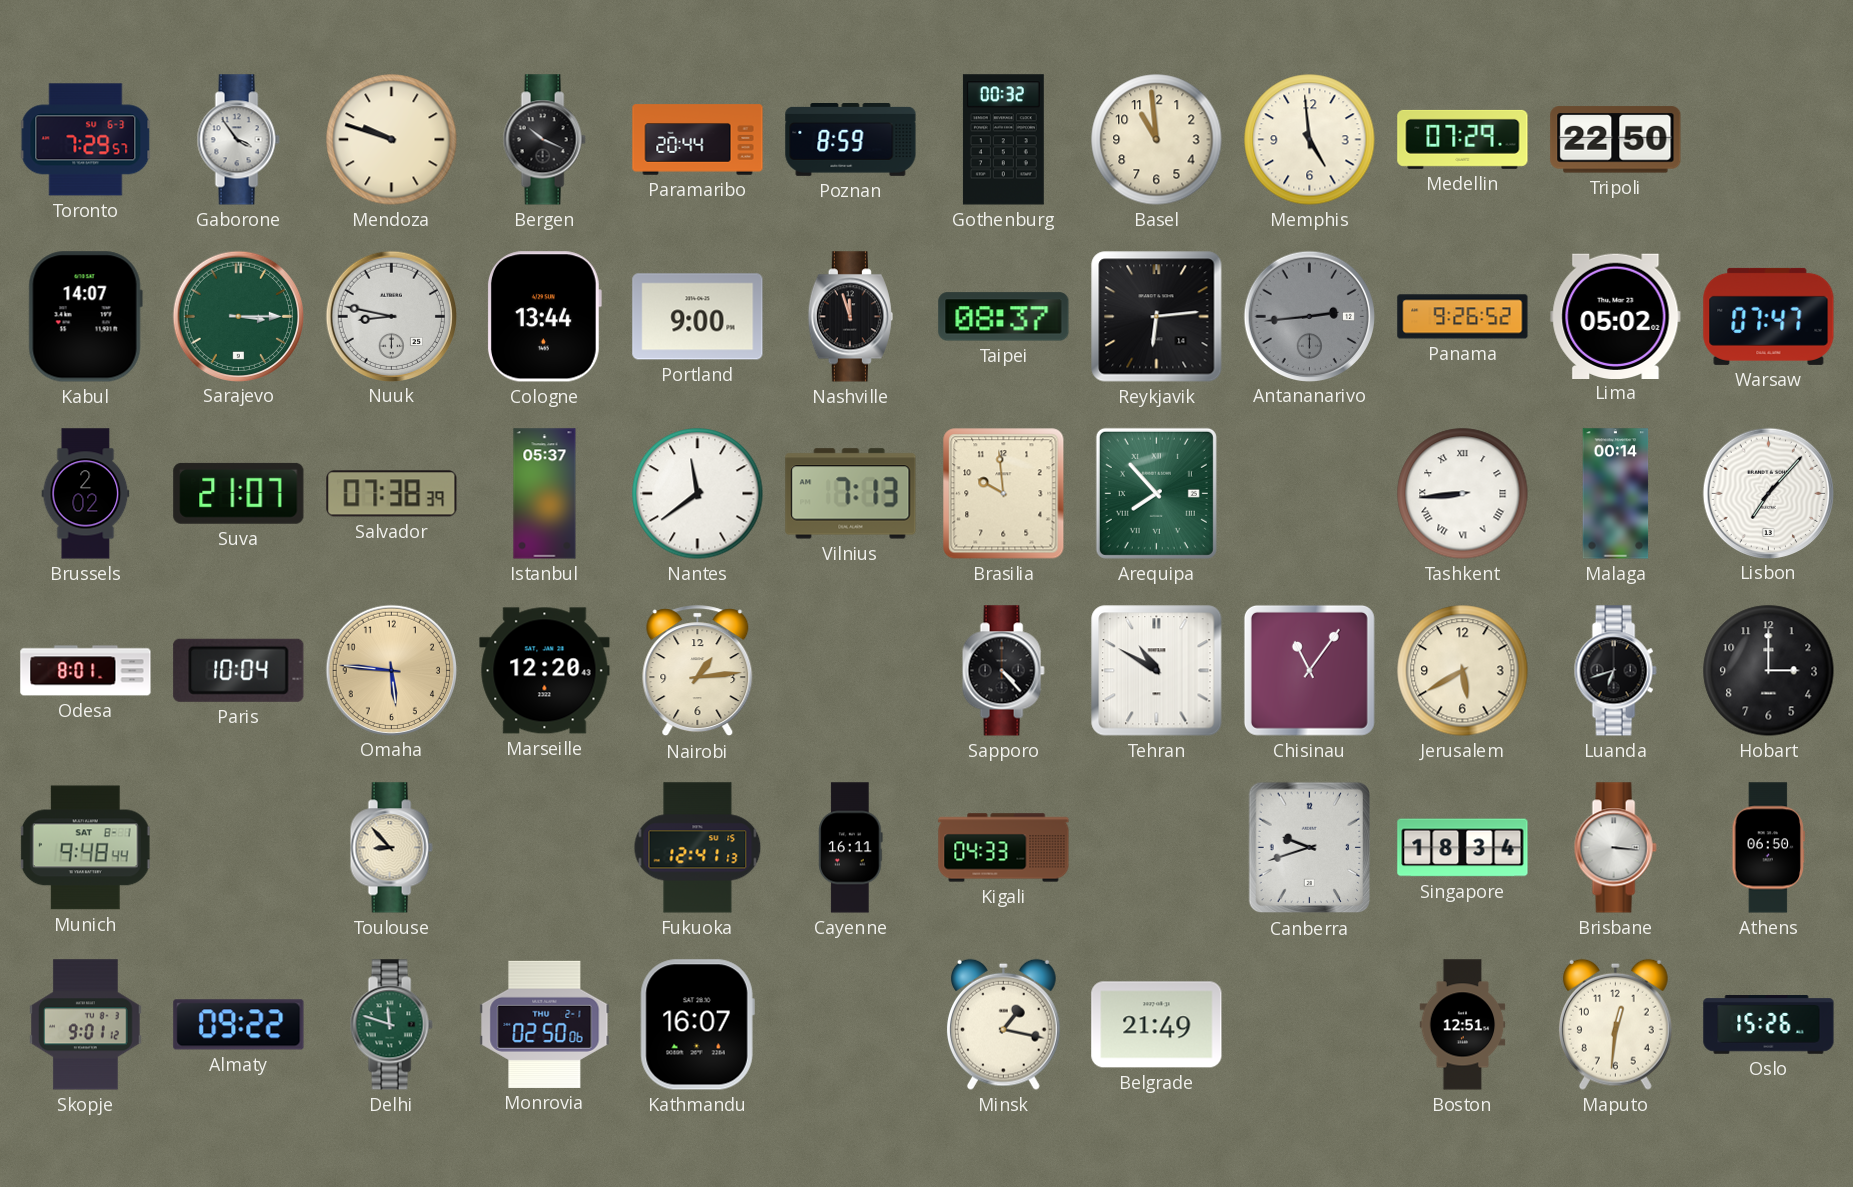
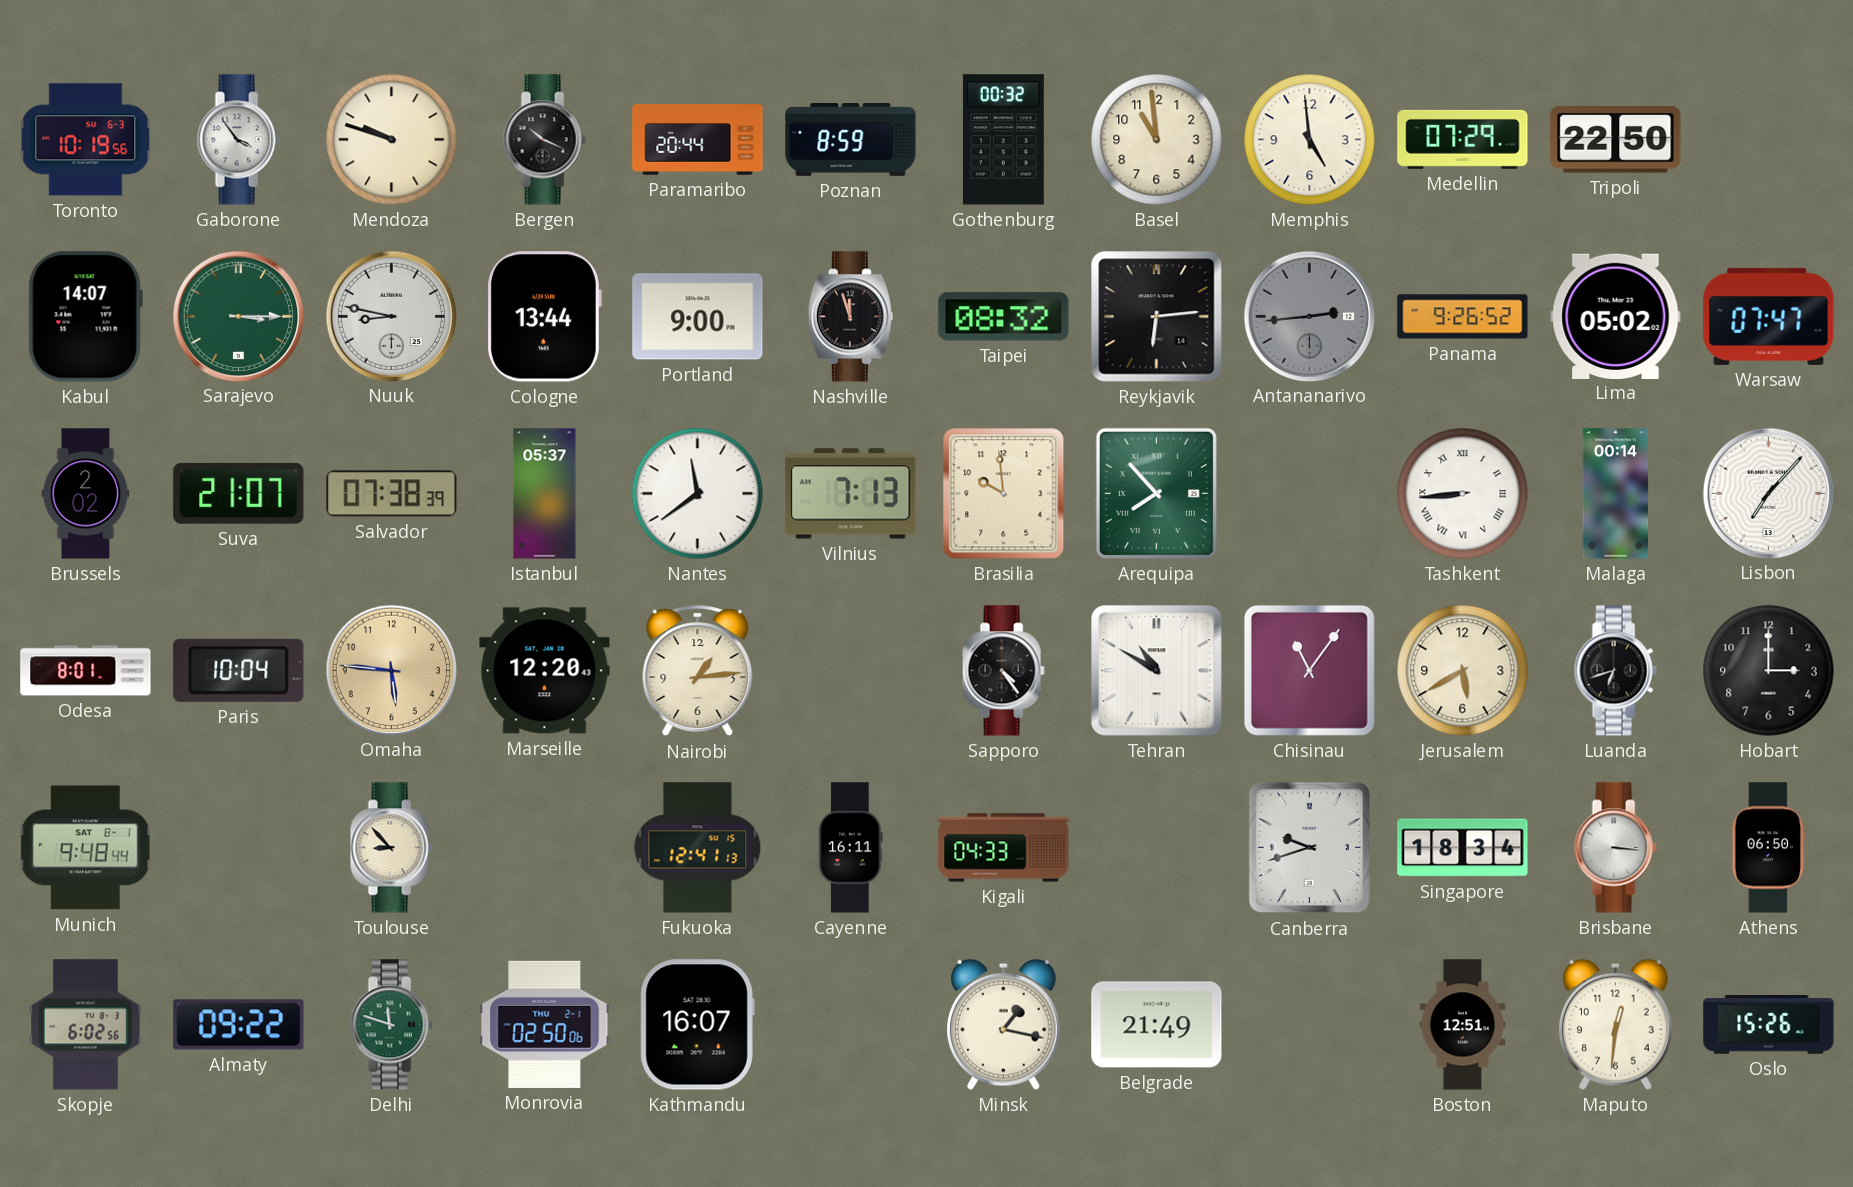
Toronto: 7:29 -> 10:19 (86, 140)
Taipei: 08:37 -> 08:32 (1004, 317)
Sapporo: 4:23 -> 4:24 (1003, 671)
Skopje: 9:01 -> 6:02 (86, 1025)
